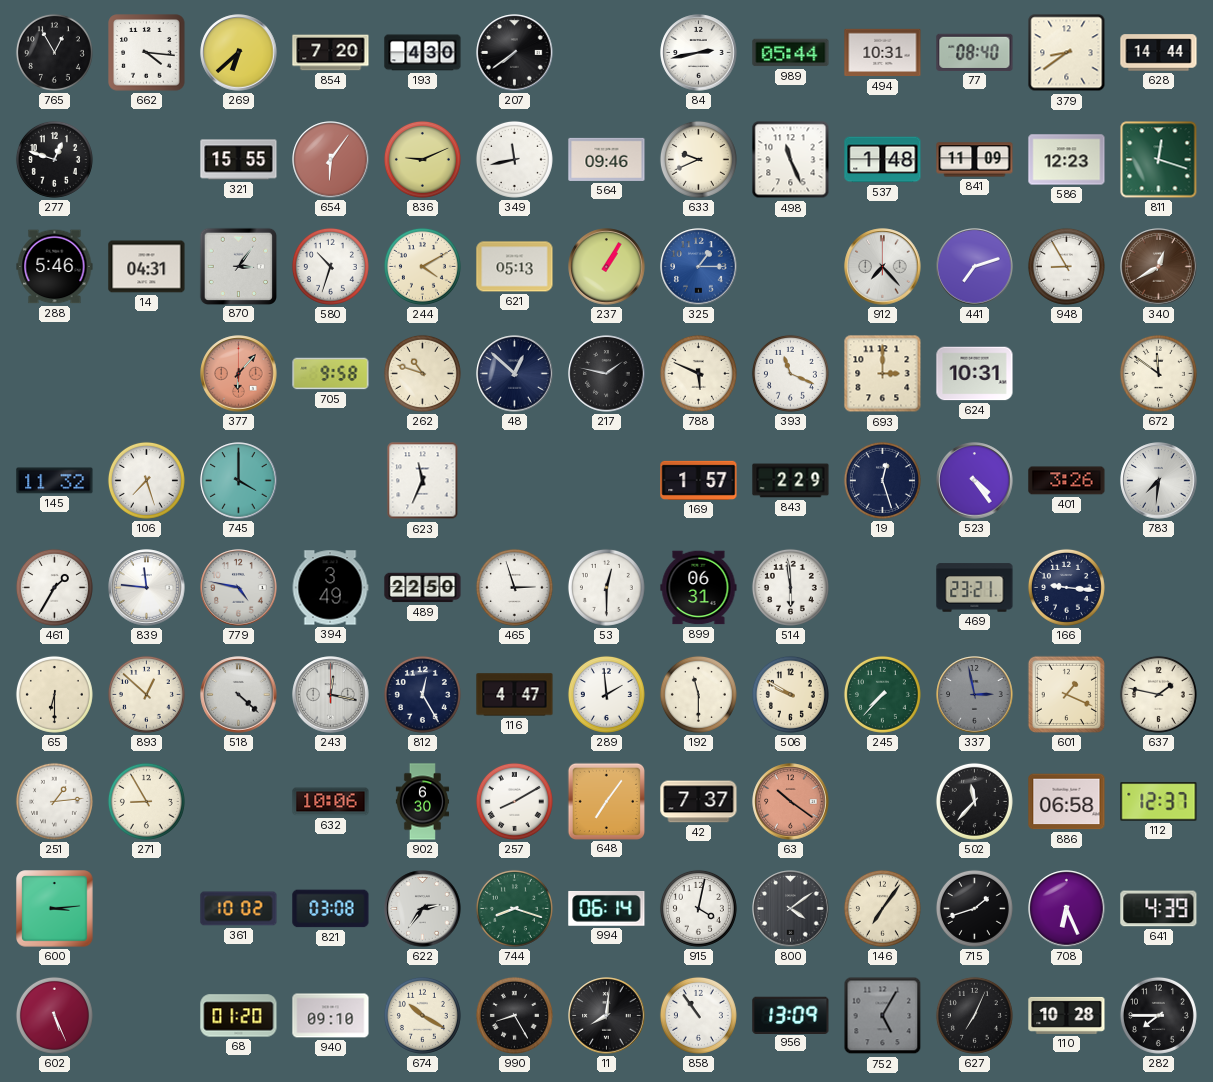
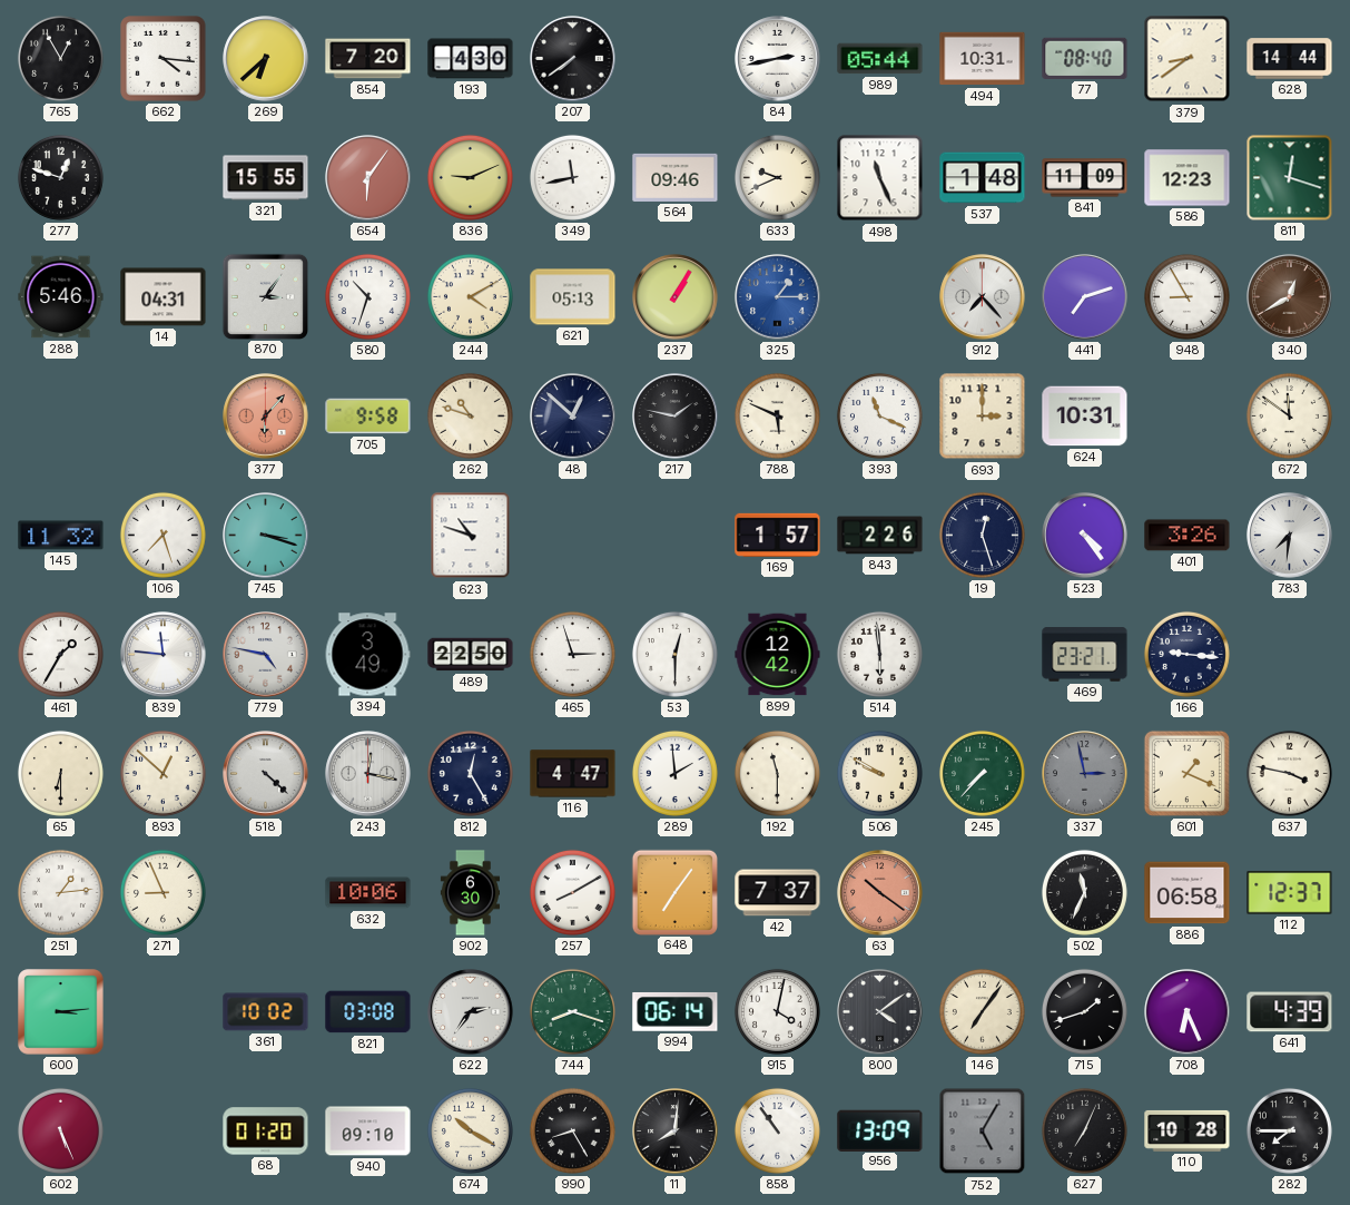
745: 4:00 -> 3:18 (266, 536)
623: 11:34 -> 10:48 (471, 536)
843: 2:29 -> 2:26 (880, 536)
899: 06:31 -> 12:42 (778, 655)
637: 1:47 -> 3:47 (1289, 773)
271: 8:55 -> 8:56 (162, 892)
502: 11:37 -> 11:34 (1084, 892)
